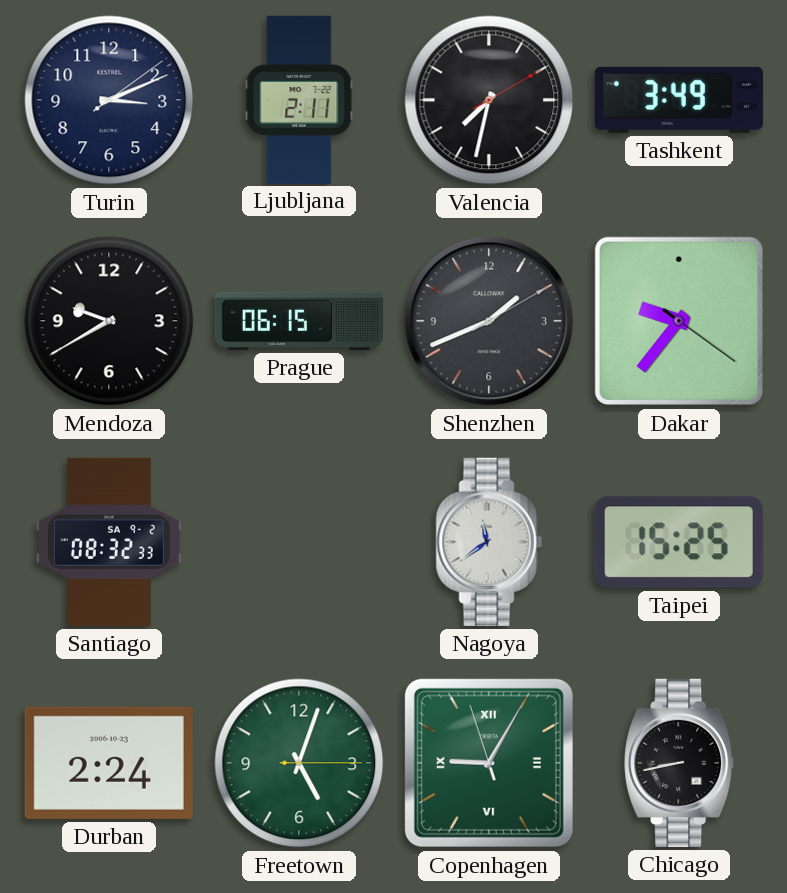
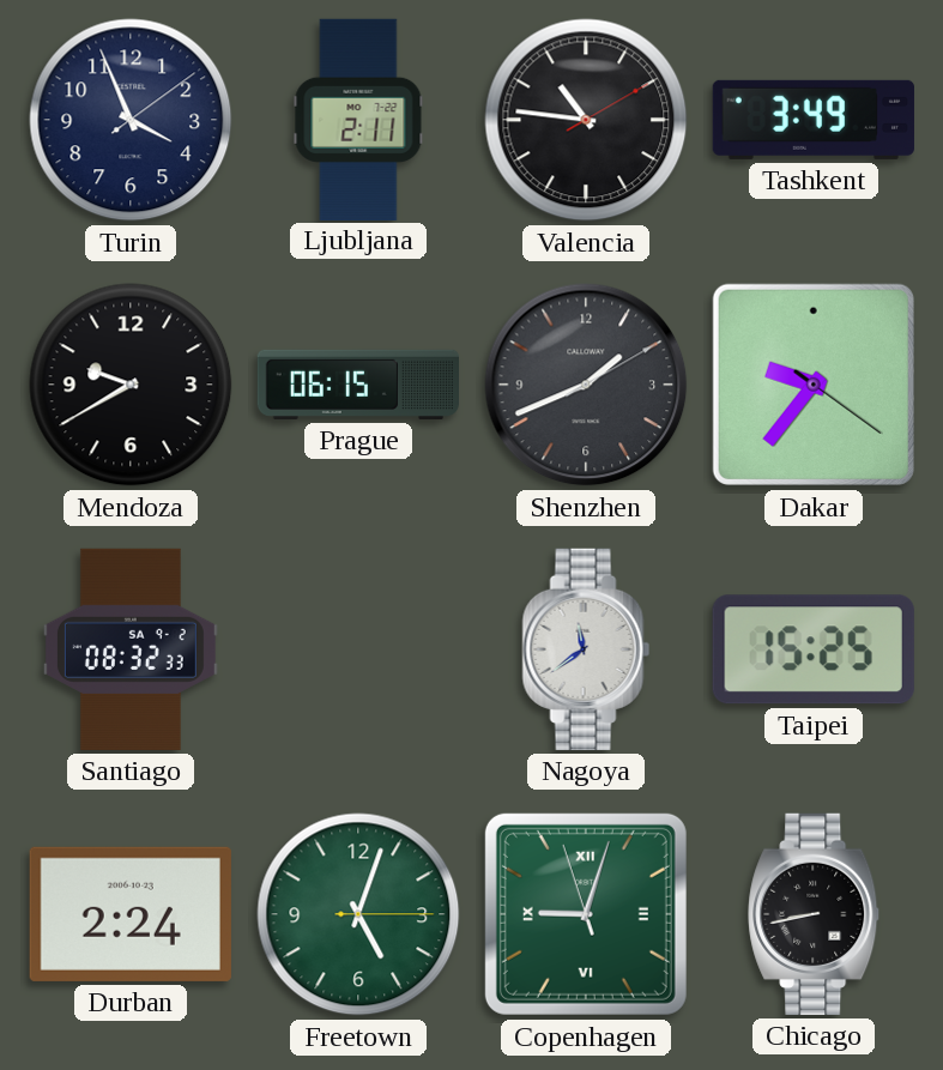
Turin: 3:11 -> 3:56 (131, 120)
Valencia: 7:32 -> 10:46 (586, 120)
Copenhagen: 9:04 -> 9:02 (586, 914)
